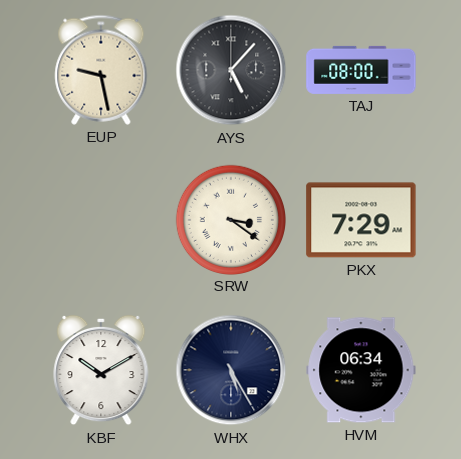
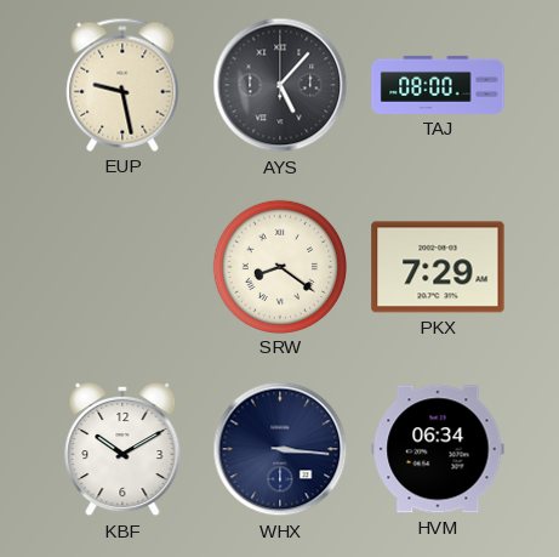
SRW: 3:21 -> 8:21 (279, 266)
WHX: 5:25 -> 3:16 (280, 449)
